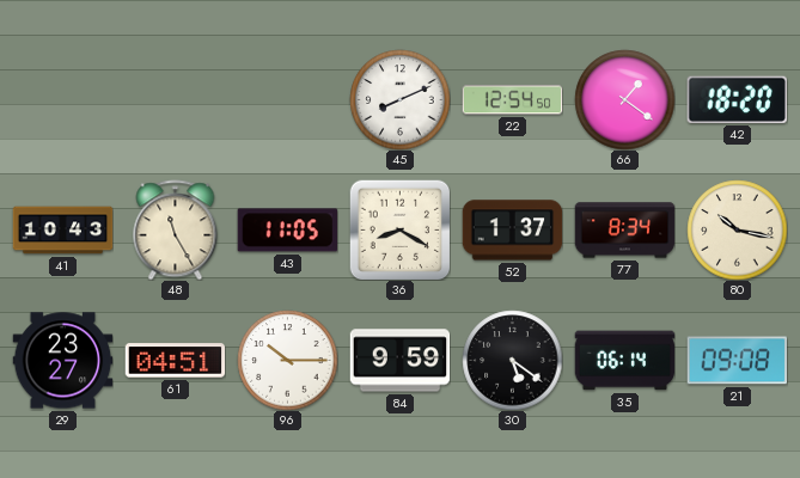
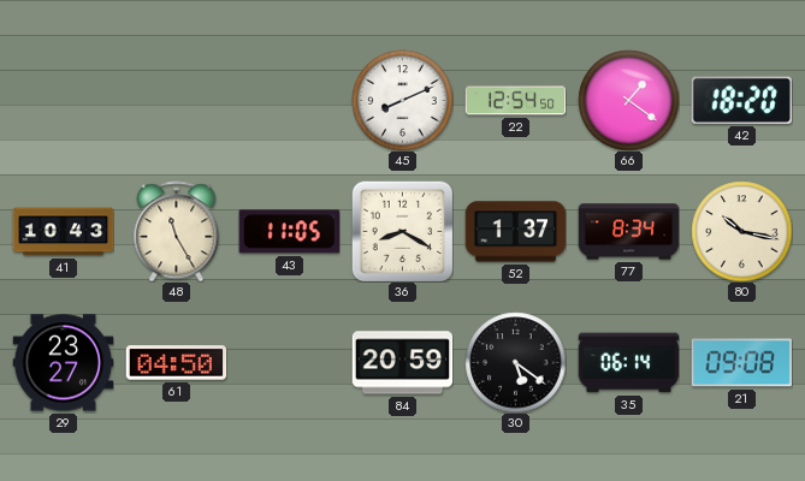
61: 04:51 -> 04:50 (176, 363)
96: 10:15 -> none (287, 360)
84: 9:59 -> 20:59 (402, 363)
